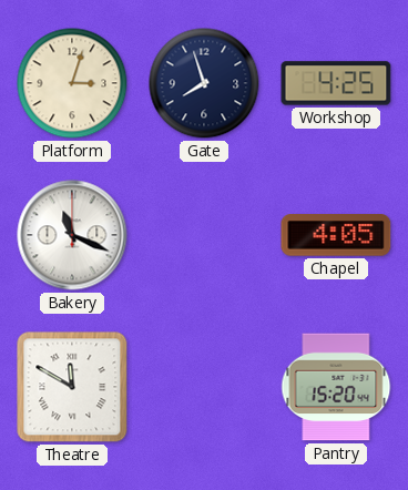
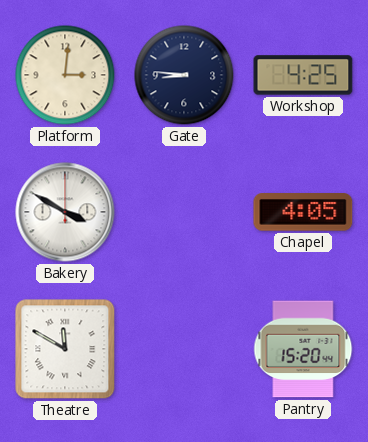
Platform: 3:03 -> 3:01 (65, 75)
Gate: 7:57 -> 8:46 (184, 75)
Bakery: 11:19 -> 3:50 (65, 212)
